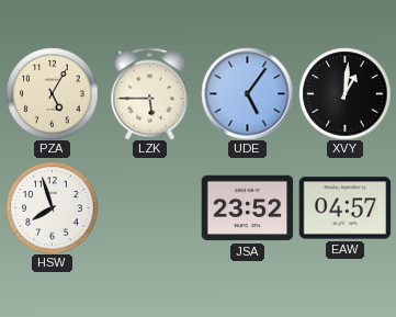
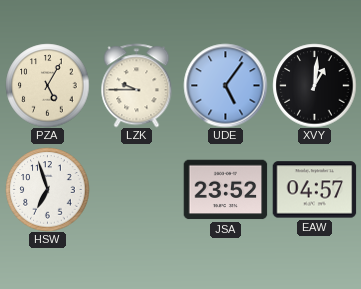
LZK: 5:45 -> 9:45 (137, 85)
HSW: 7:57 -> 6:57 (47, 189)
